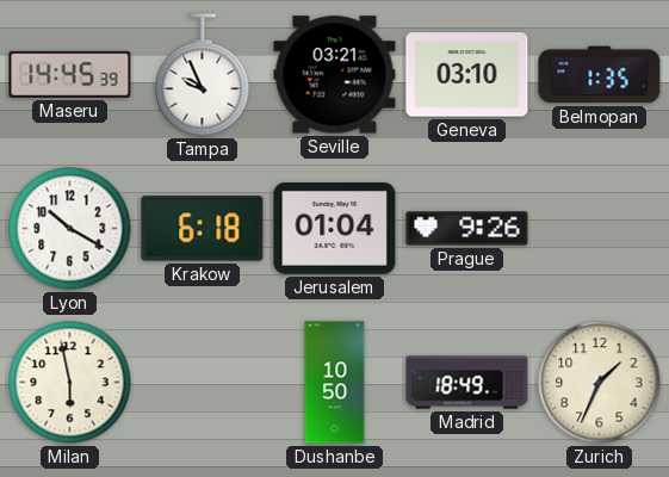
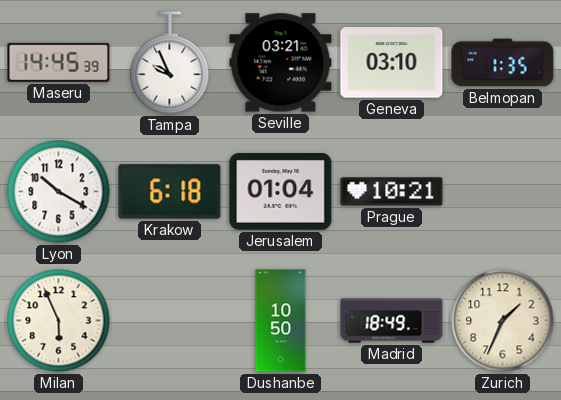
Prague: 9:26 -> 10:21 (392, 192)
Milan: 5:58 -> 5:56 (59, 321)
